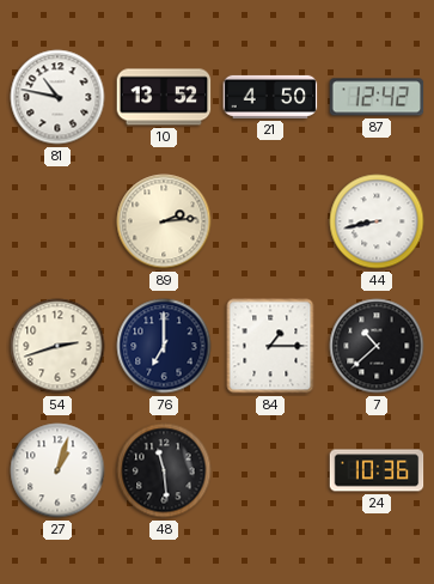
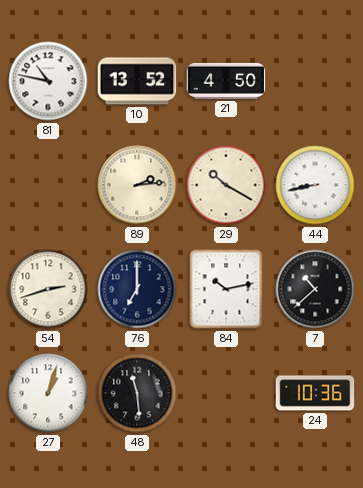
87: 12:42 -> none (377, 97)
29: none -> 10:20 (226, 185)
84: 1:15 -> 10:13 (226, 289)
